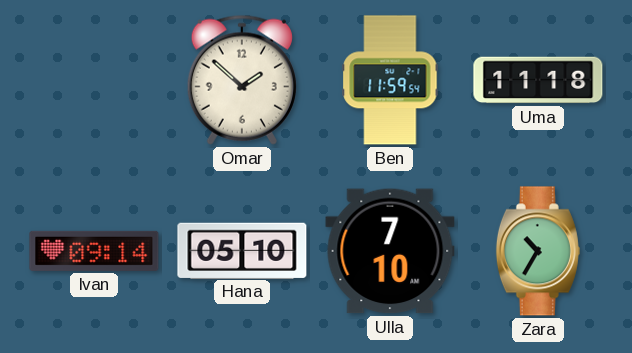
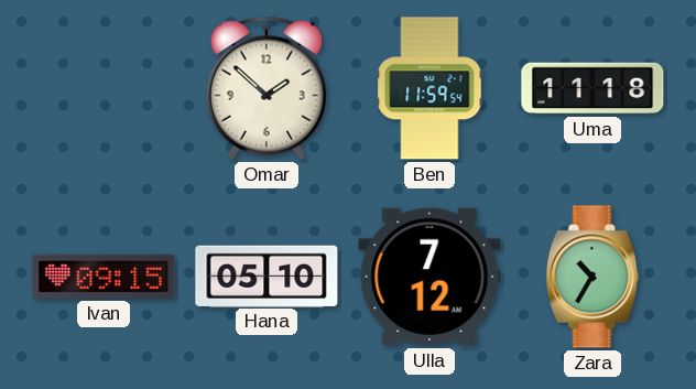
Ivan: 09:14 -> 09:15 (104, 277)
Ulla: 7:10 -> 7:12 (429, 277)
